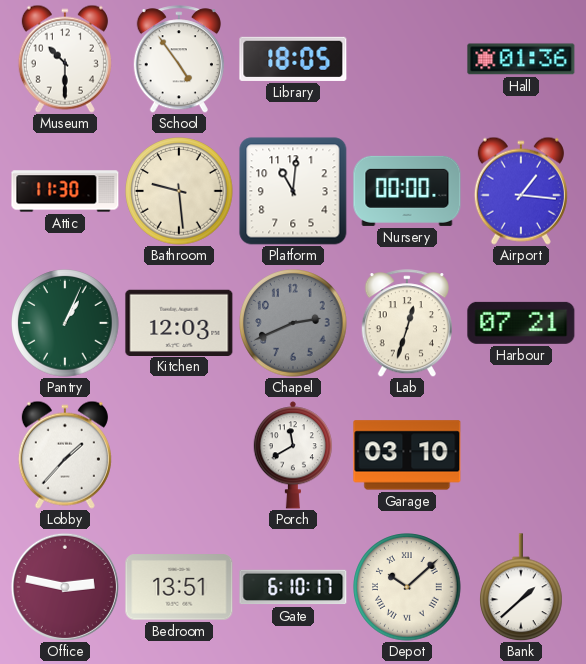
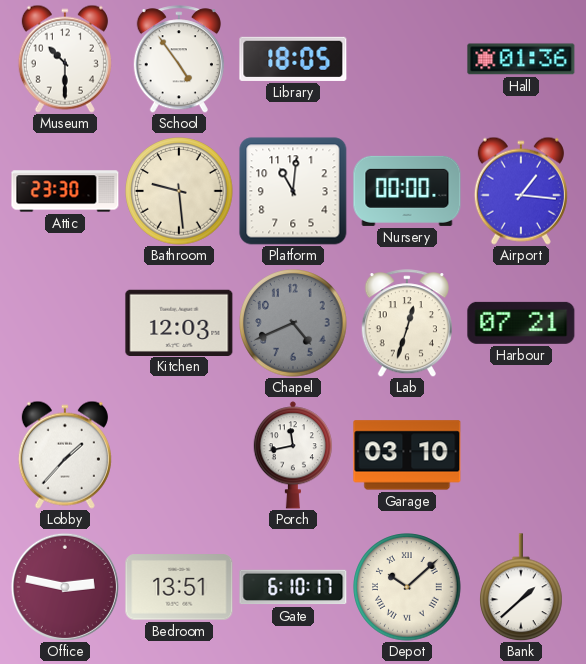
Attic: 11:30 -> 23:30 (65, 191)
Pantry: 1:04 -> none (65, 323)
Chapel: 2:41 -> 4:41 (293, 323)
Porch: 11:40 -> 11:43 (292, 455)
